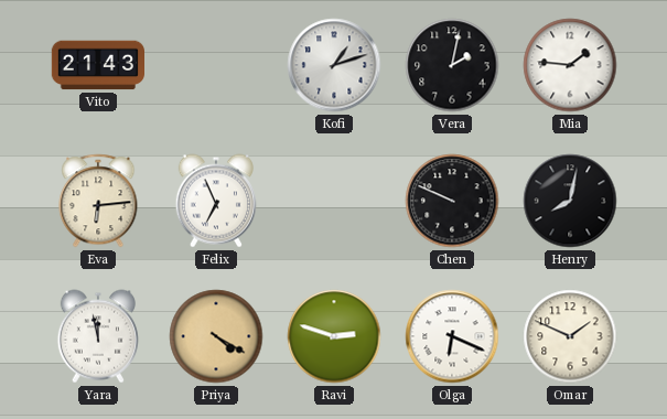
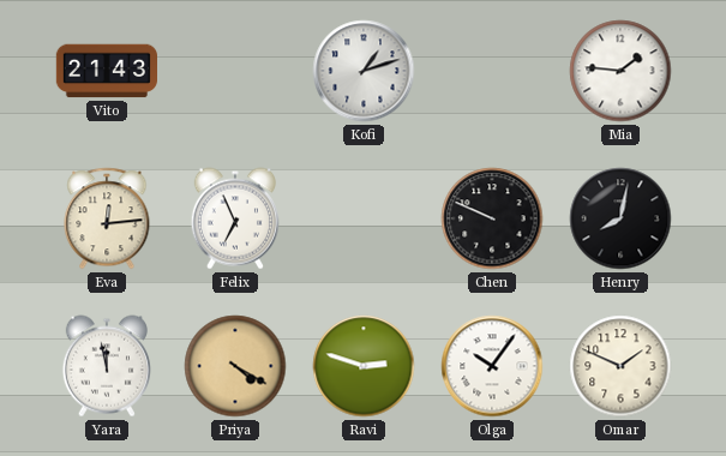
Vera: 2:02 -> none (452, 65)
Eva: 6:14 -> 12:14 (107, 218)
Olga: 6:19 -> 10:06 (492, 366)
